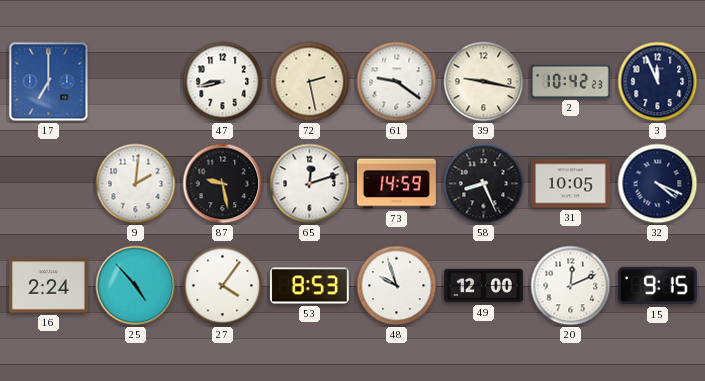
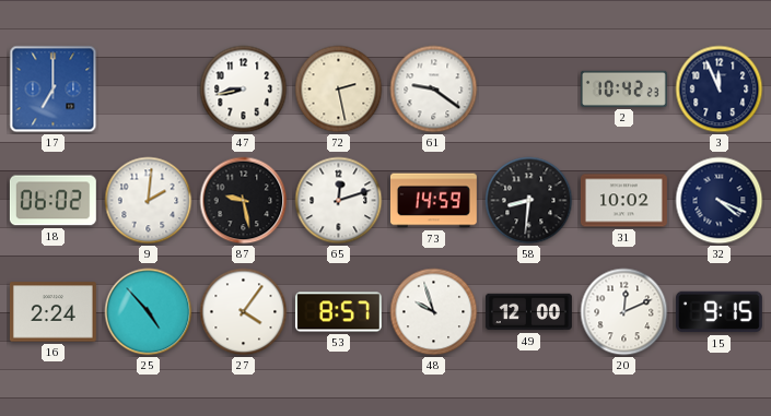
39: 9:17 -> none (484, 82)
18: none -> 06:02 (52, 201)
58: 8:26 -> 8:31 (529, 201)
31: 10:05 -> 10:02 (623, 201)
53: 8:53 -> 8:57 (338, 312)
